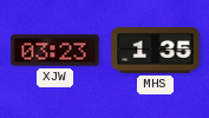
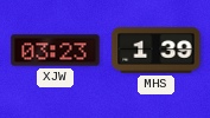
MHS: 1:35 -> 1:39 (157, 51)
